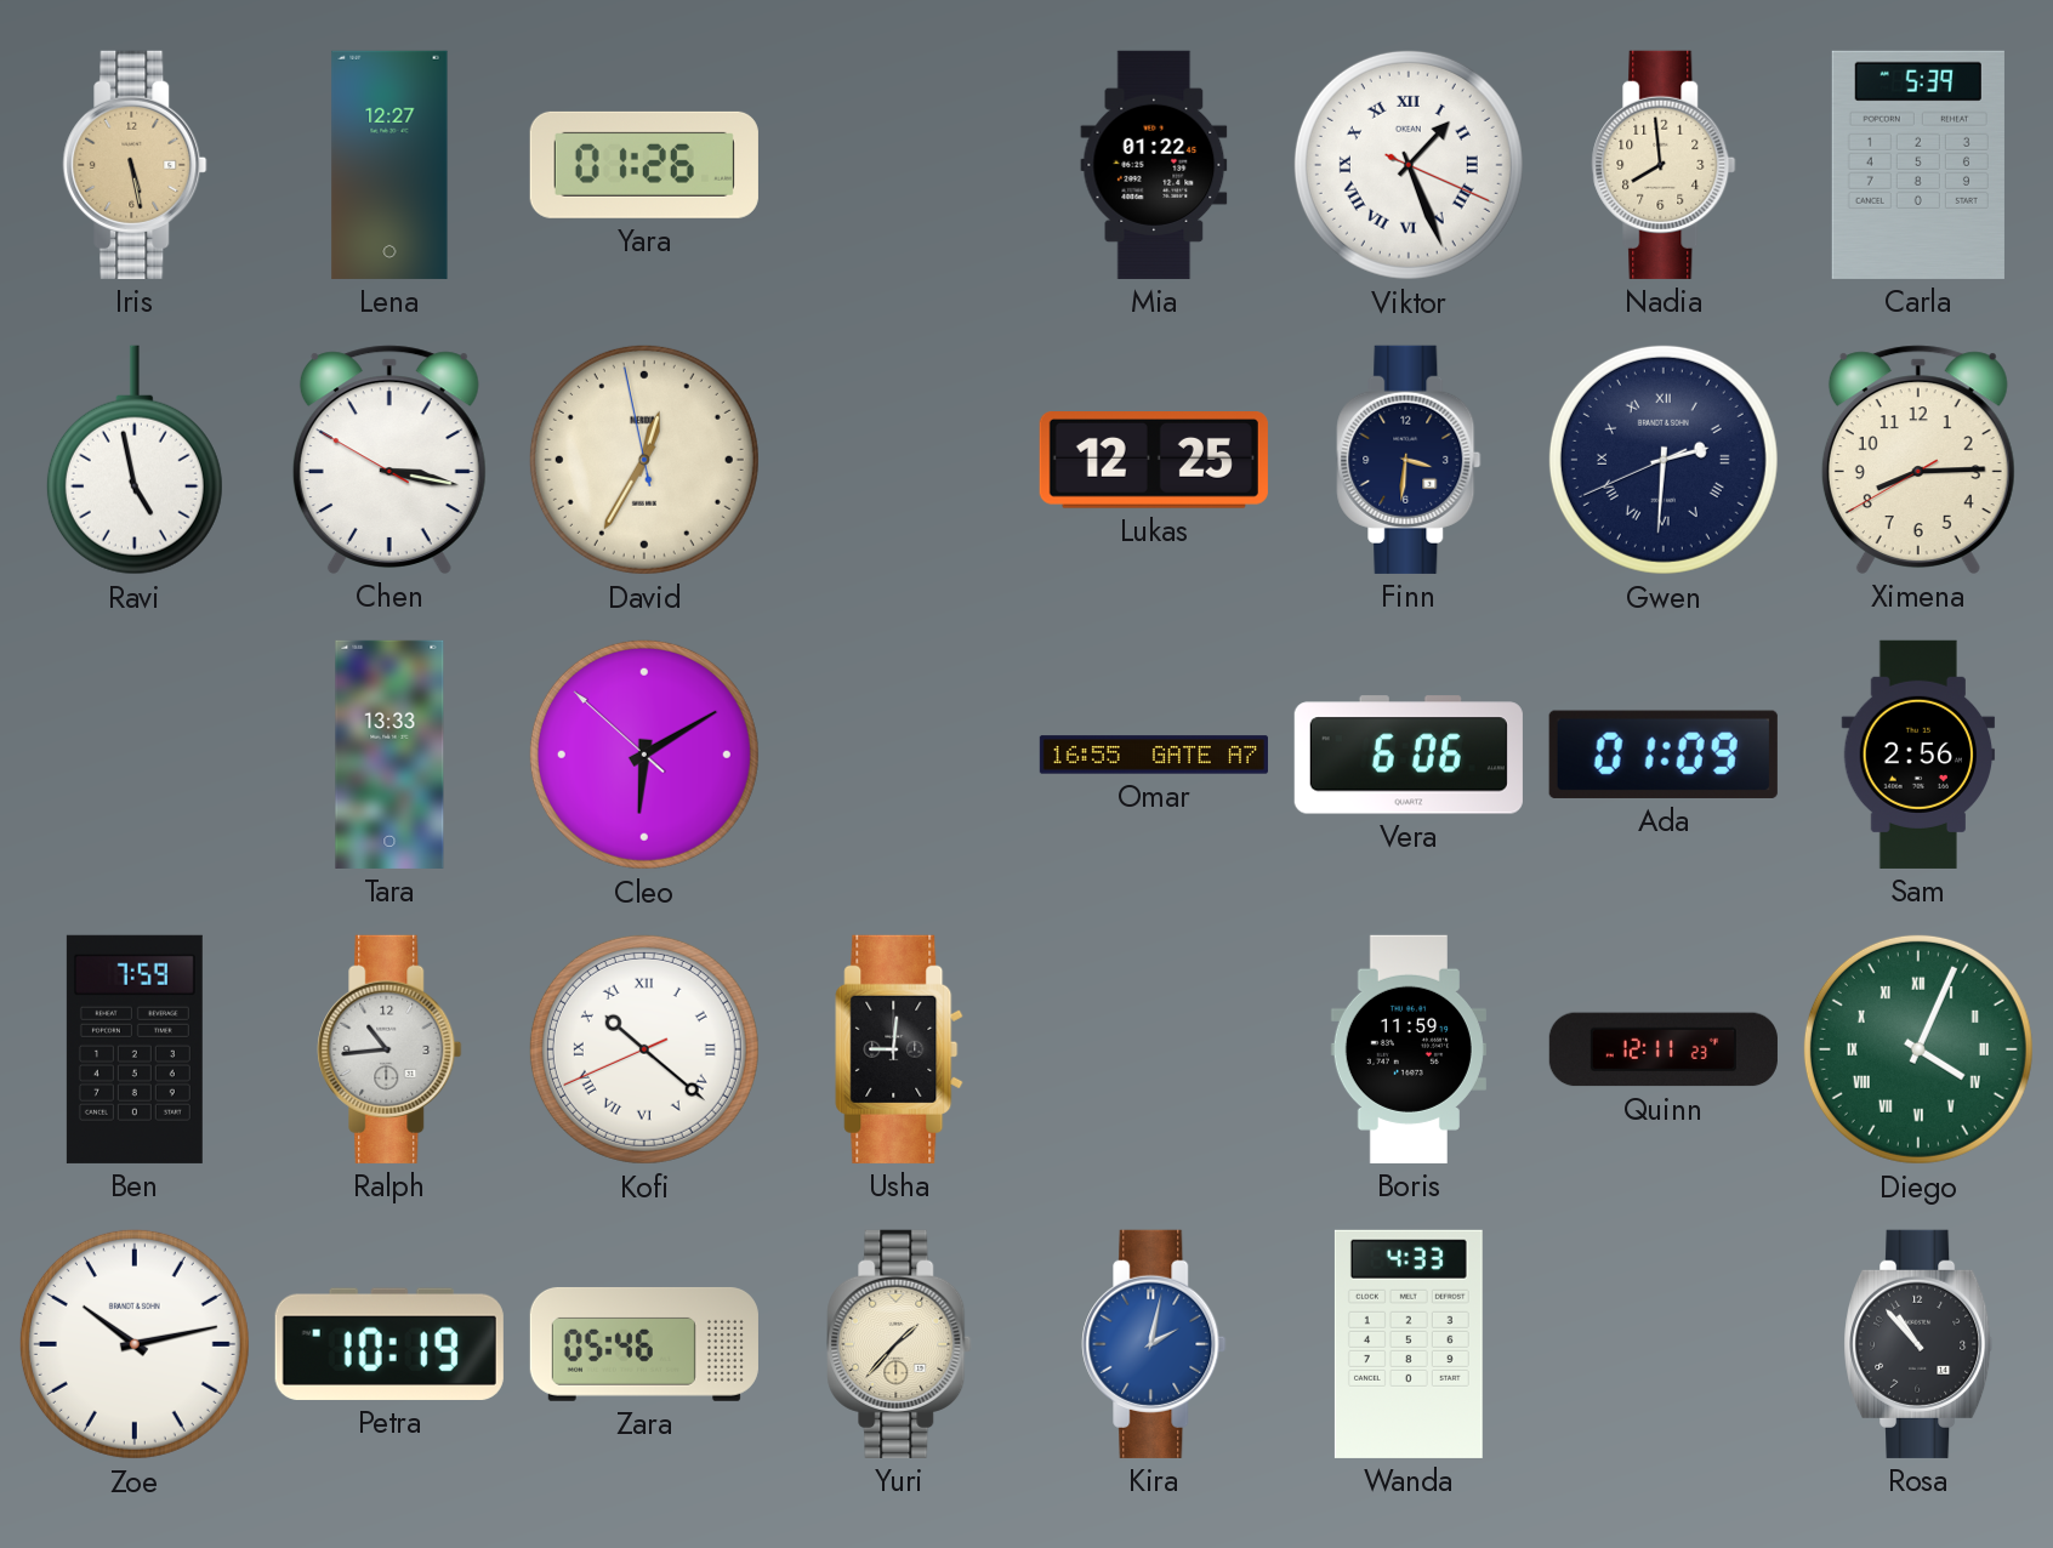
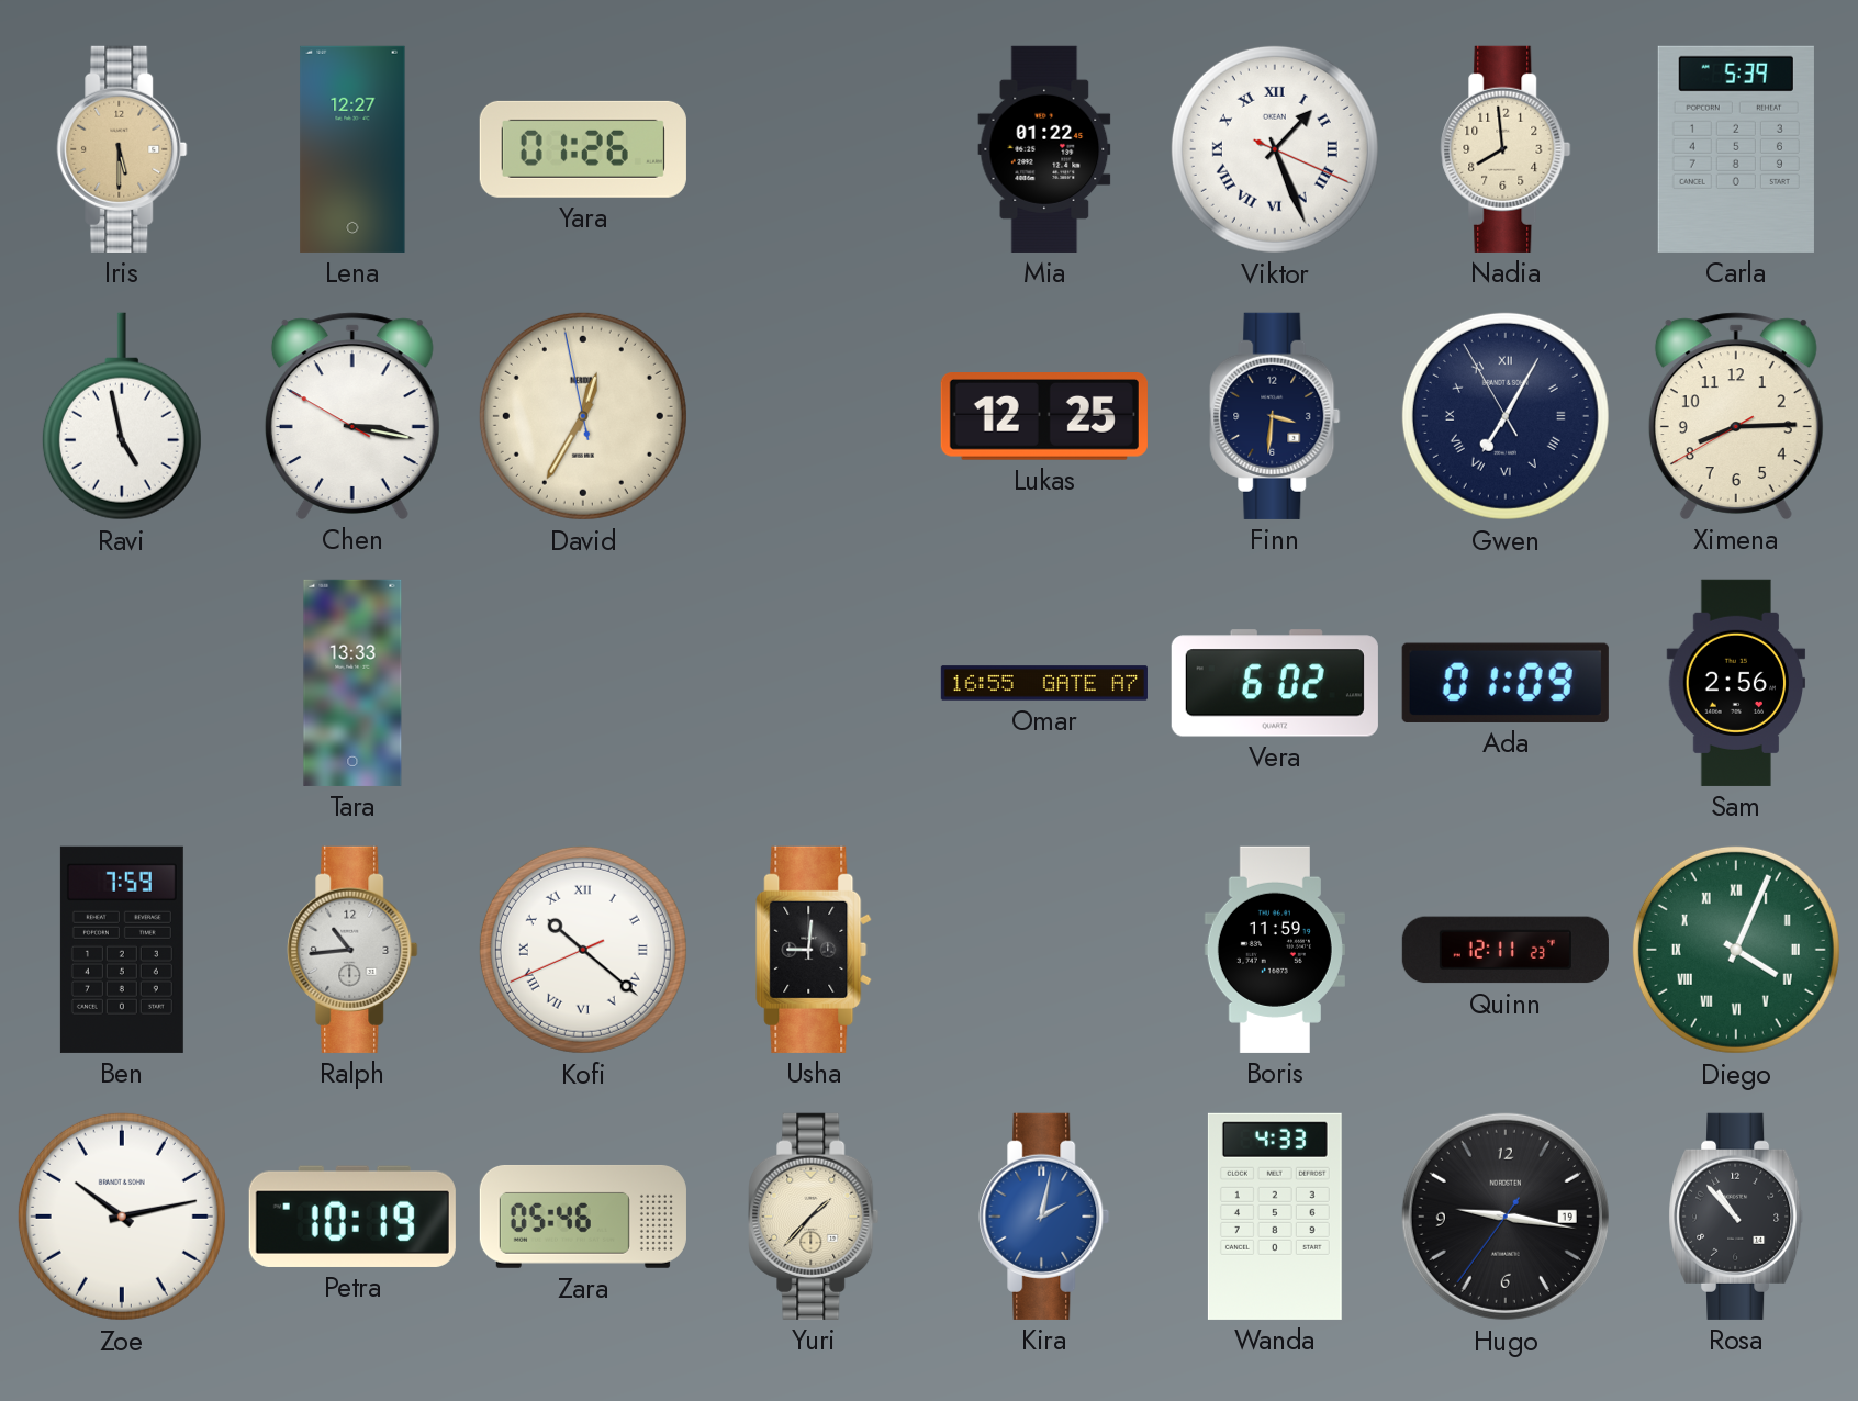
Iris: 5:28 -> 5:30 (122, 149)
Gwen: 2:30 -> 7:04 (1506, 416)
Cleo: 6:09 -> none (644, 755)
Vera: 6:06 -> 6:02 (1275, 683)
Hugo: none -> 9:16 (1506, 1217)
